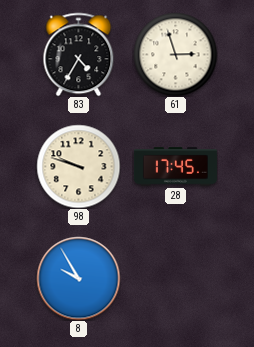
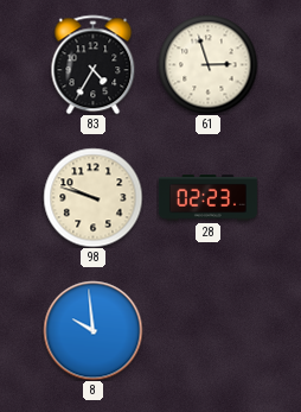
28: 17:45 -> 02:23 (207, 198)
8: 9:55 -> 9:59 (92, 330)
